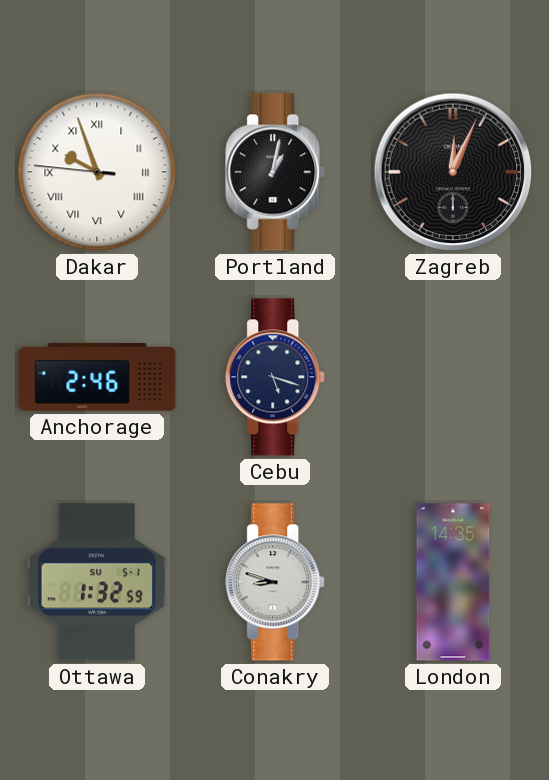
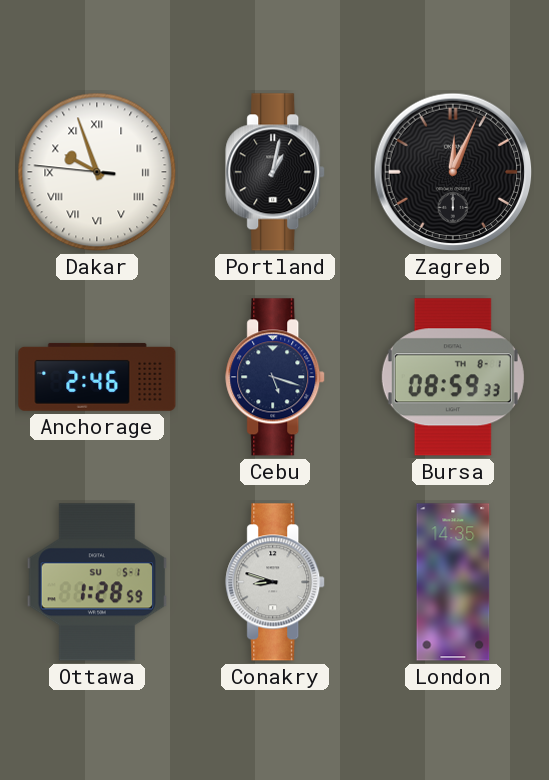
Bursa: none -> 08:59 (453, 377)
Ottawa: 1:32 -> 1:28 (97, 582)
